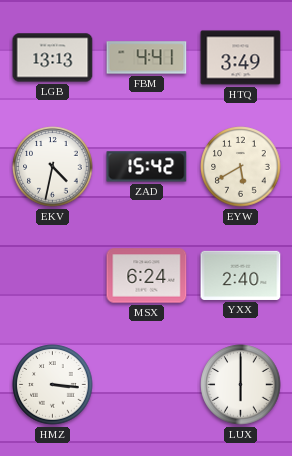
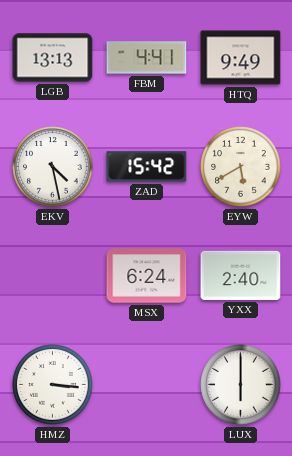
HTQ: 3:49 -> 9:49 (241, 58)
EKV: 4:32 -> 4:28 (53, 167)
